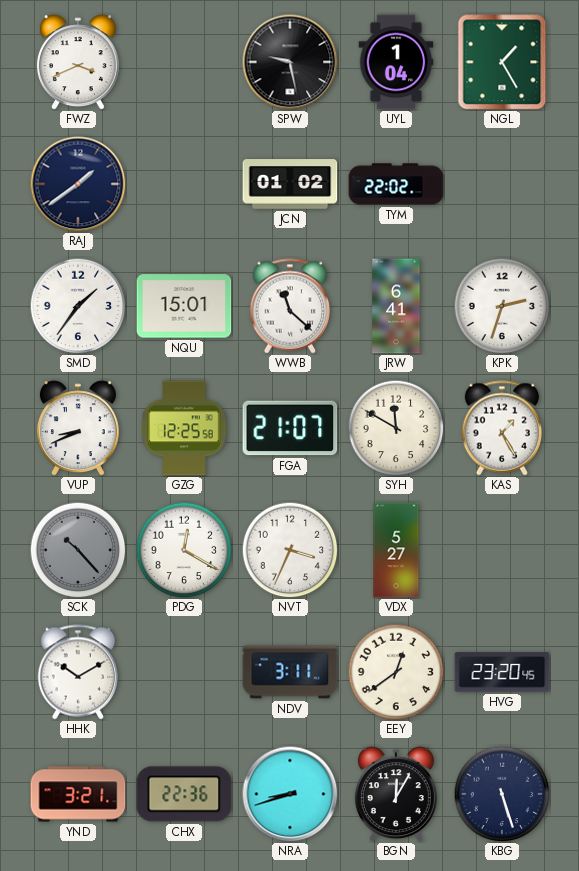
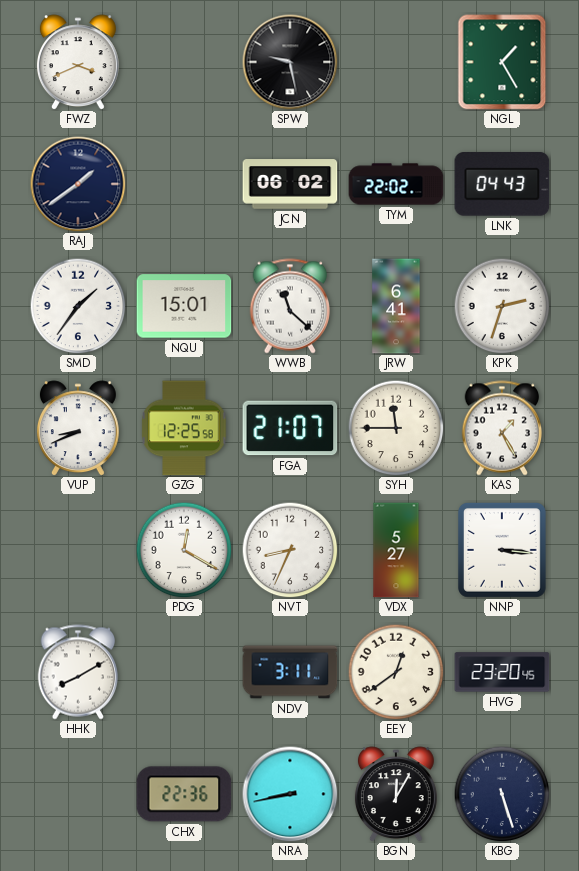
UYL: 1:04 -> none (396, 62)
JCN: 01:02 -> 06:02 (290, 184)
LNK: none -> 04:43 (502, 184)
SYH: 11:50 -> 11:45 (396, 428)
SCK: 10:23 -> none (78, 550)
NVT: 3:34 -> 8:34 (290, 550)
NNP: none -> 3:16 (502, 550)
HHK: 10:10 -> 8:10 (78, 672)
YND: 3:21 -> none (78, 794)
NRA: 8:42 -> 8:43 (290, 794)
